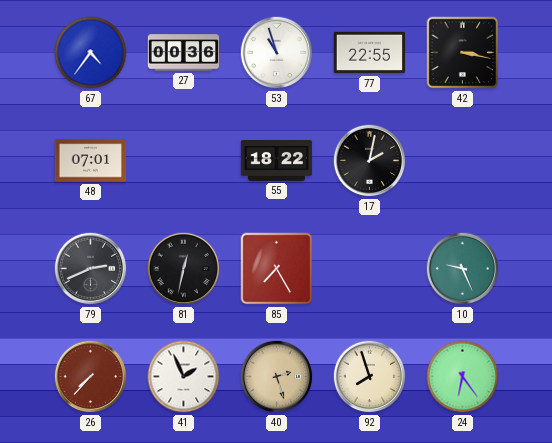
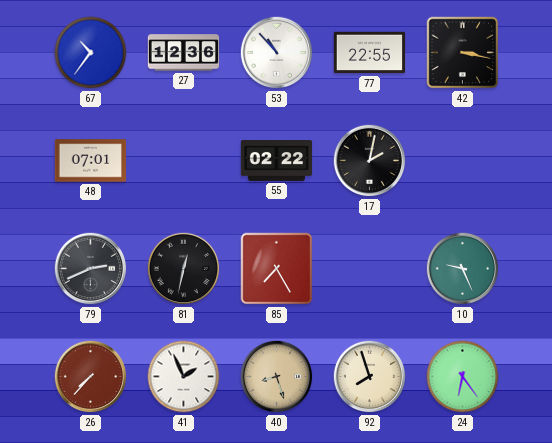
67: 4:36 -> 10:36 (91, 53)
27: 00:36 -> 12:36 (184, 53)
53: 10:57 -> 10:53 (277, 53)
55: 18:22 -> 02:22 (277, 161)
40: 2:27 -> 8:27 (277, 377)
